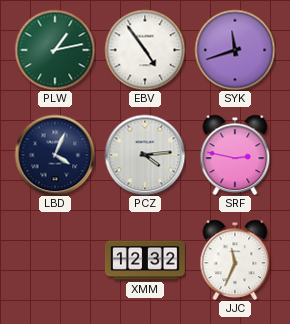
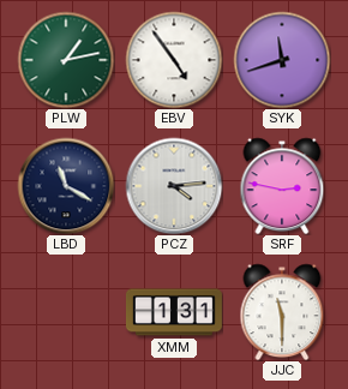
LBD: 4:04 -> 11:20 (66, 186)
XMM: 12:32 -> 1:31 (174, 312)
JJC: 11:34 -> 11:30 (282, 312)
